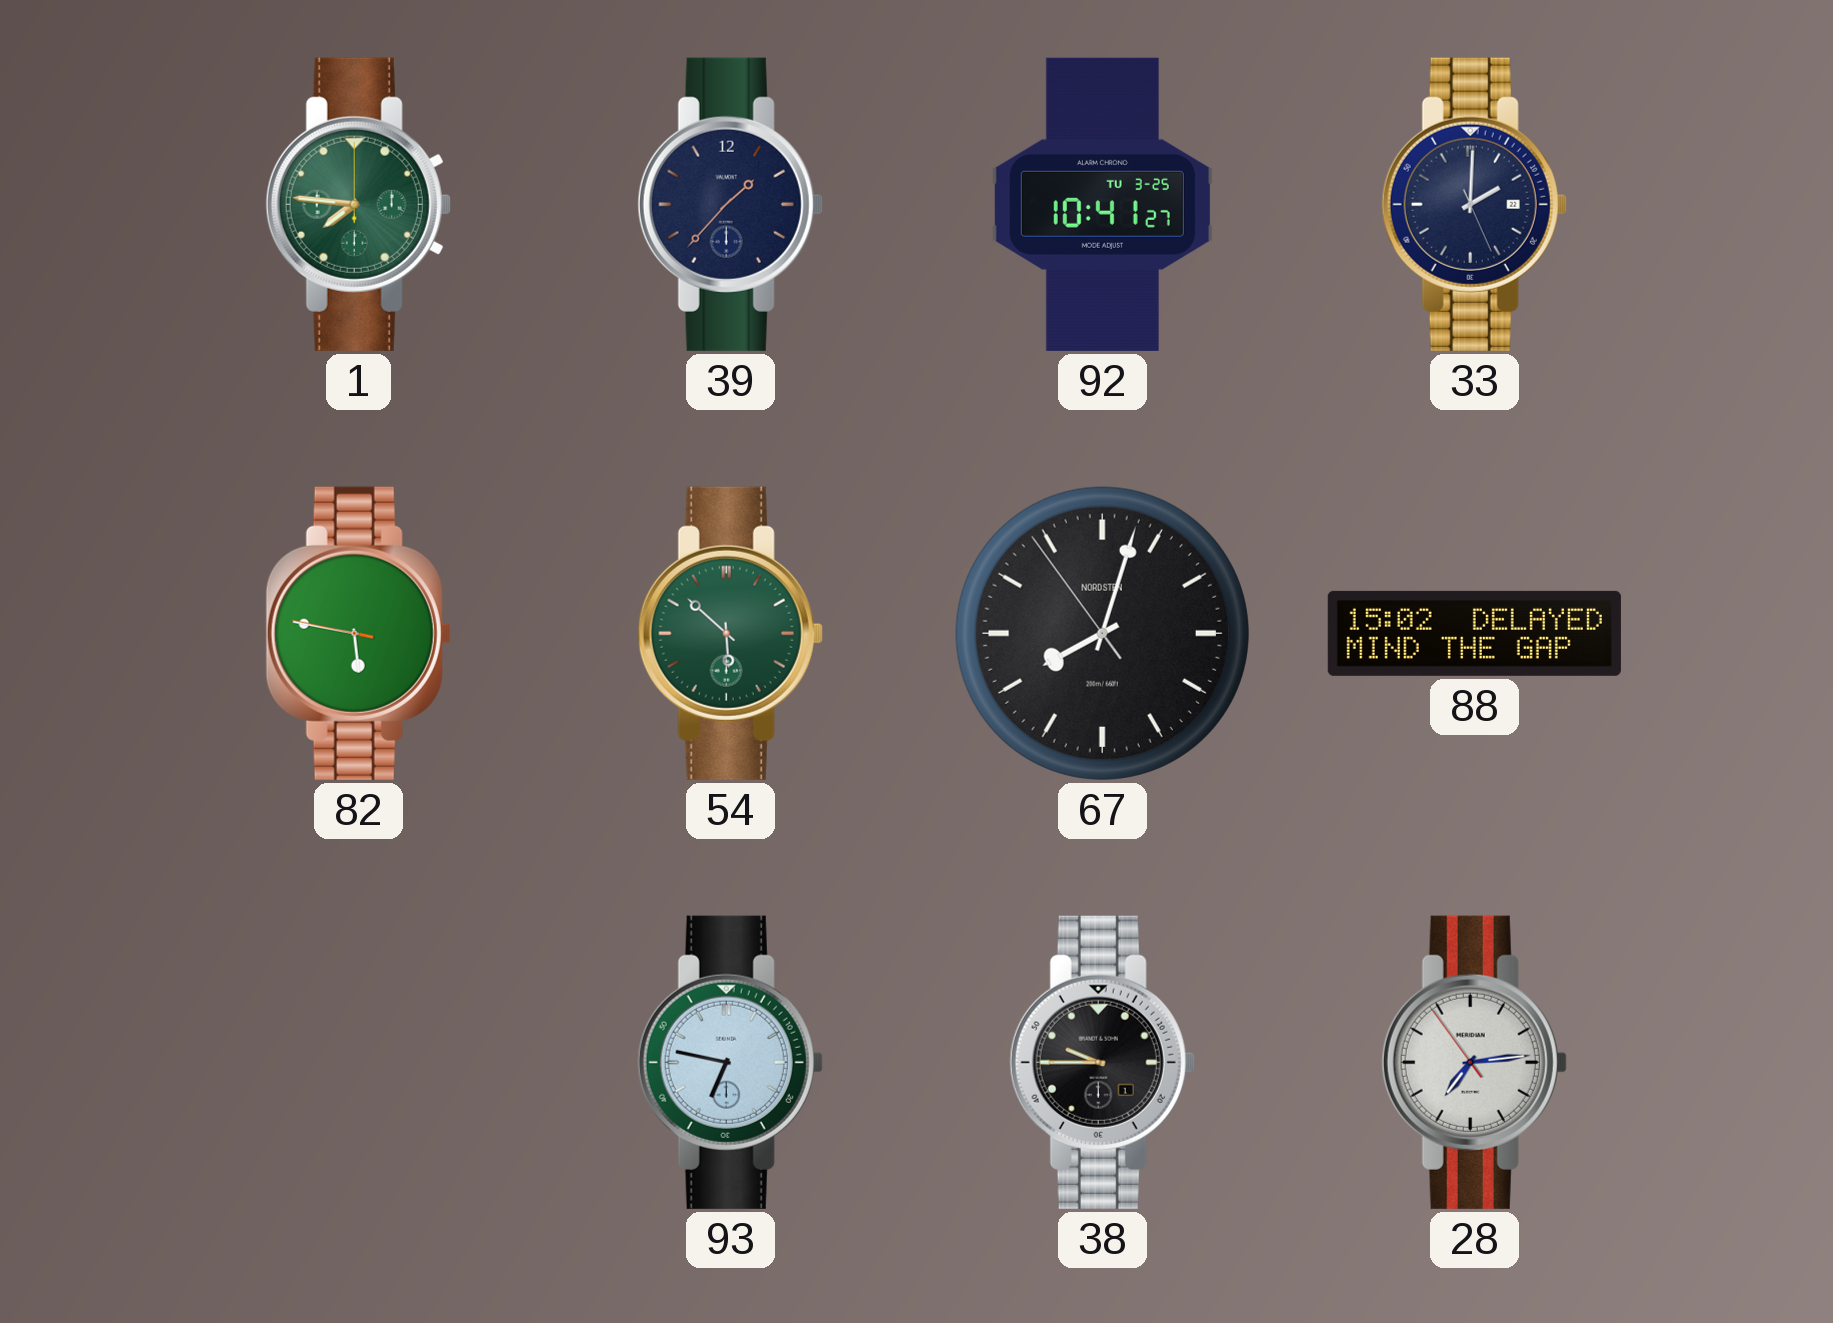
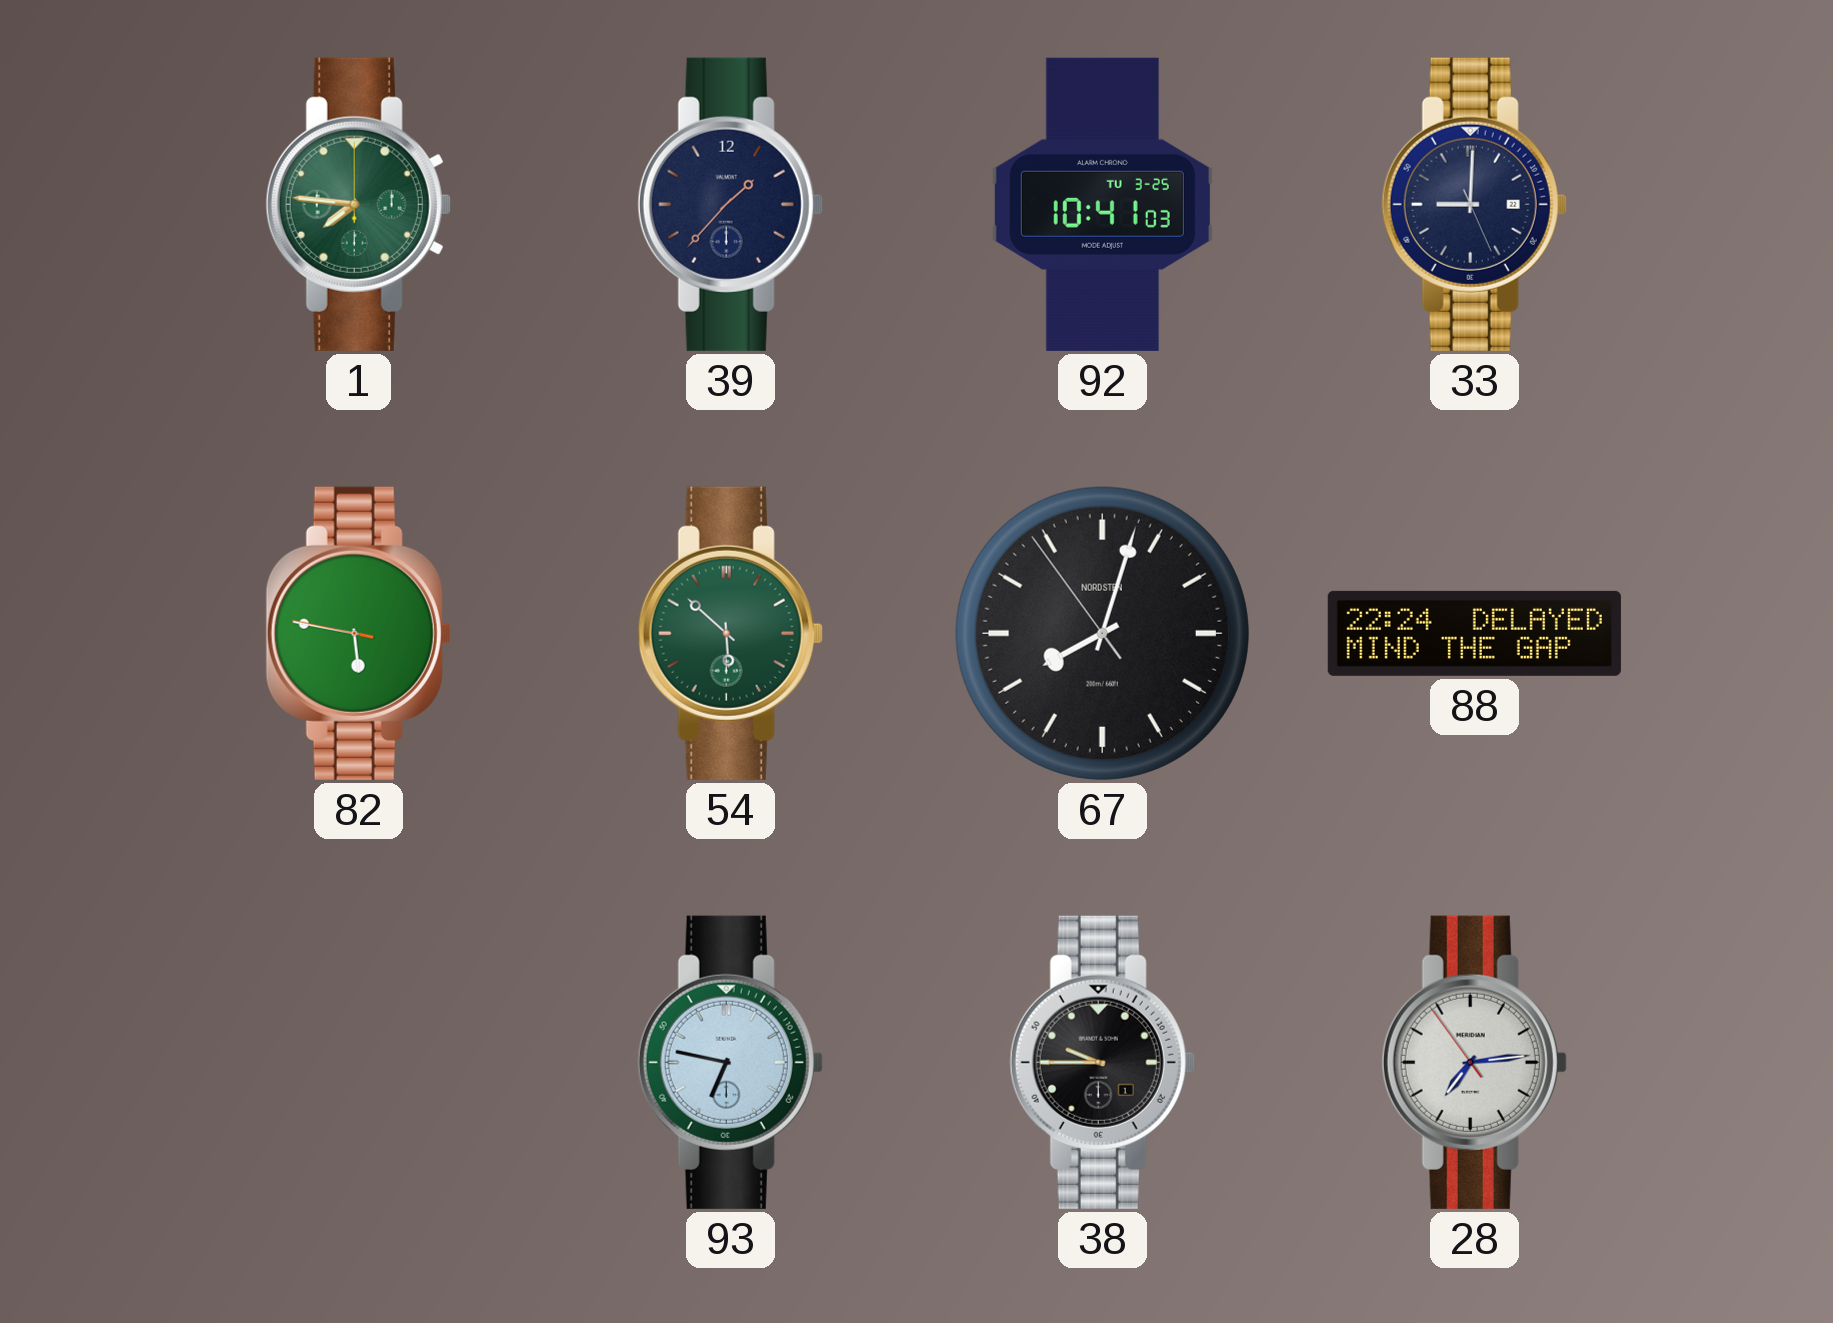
92: 10:41:27 -> 10:41:03 (1102, 204)
33: 2:00 -> 9:00 (1474, 204)
88: 15:02 -> 22:24 (1474, 633)
